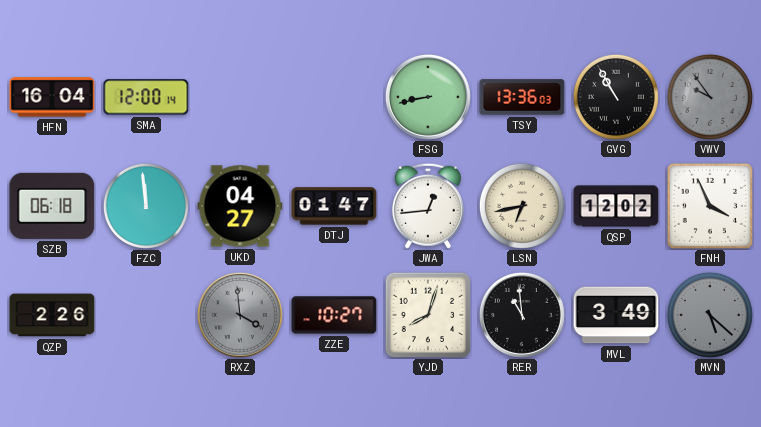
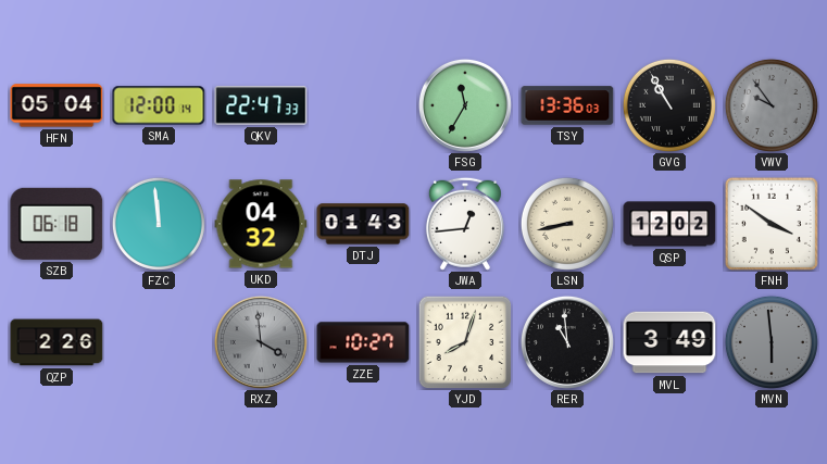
HFN: 16:04 -> 05:04 (57, 105)
QKV: none -> 22:47 (261, 105)
FSG: 8:43 -> 11:35 (465, 105)
UKD: 04:27 -> 04:32 (261, 224)
DTJ: 01:47 -> 01:43 (363, 224)
LSN: 6:43 -> 8:43 (567, 224)
FNH: 3:56 -> 3:51 (772, 224)
MVN: 5:22 -> 5:59 (772, 342)
